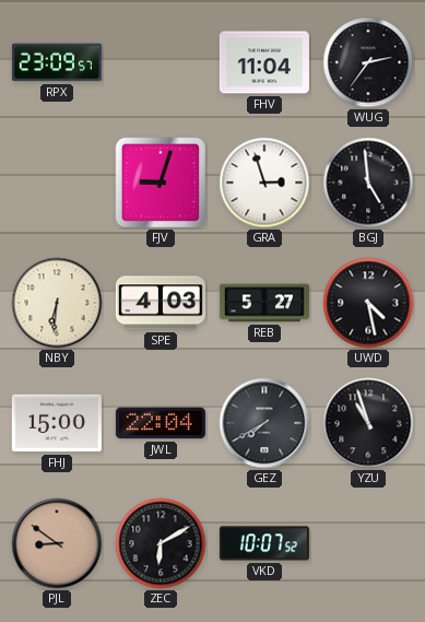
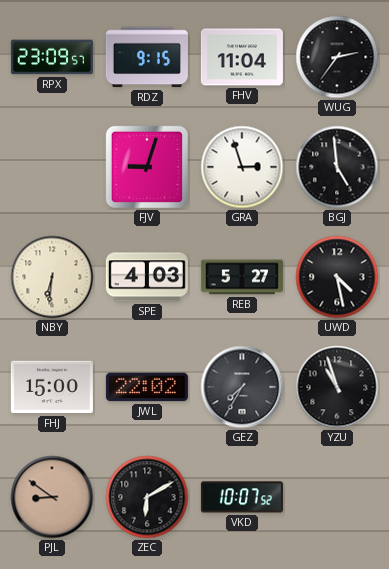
RDZ: none -> 9:15 (147, 57)
JWL: 22:04 -> 22:02 (147, 387)
GEZ: 7:40 -> 7:35 (242, 387)
